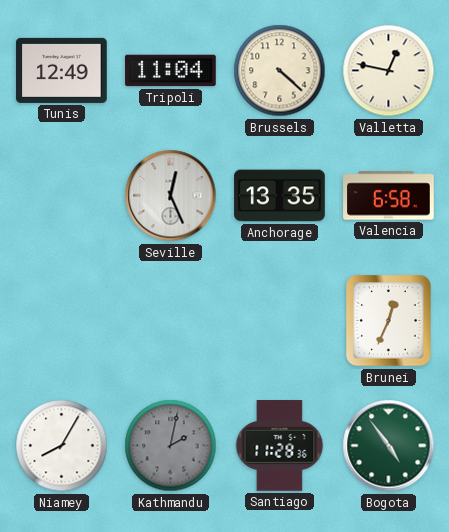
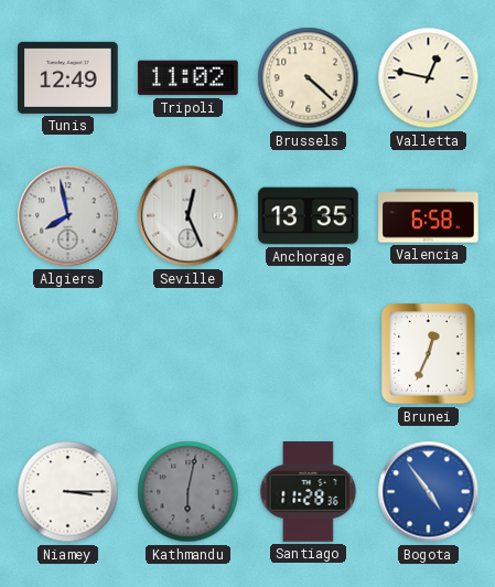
Tripoli: 11:04 -> 11:02 (189, 78)
Algiers: none -> 7:58 (68, 216)
Niamey: 8:05 -> 3:15 (68, 492)
Kathmandu: 2:02 -> 6:02 (189, 492)
Bogota dial: green -> blue (429, 492)
